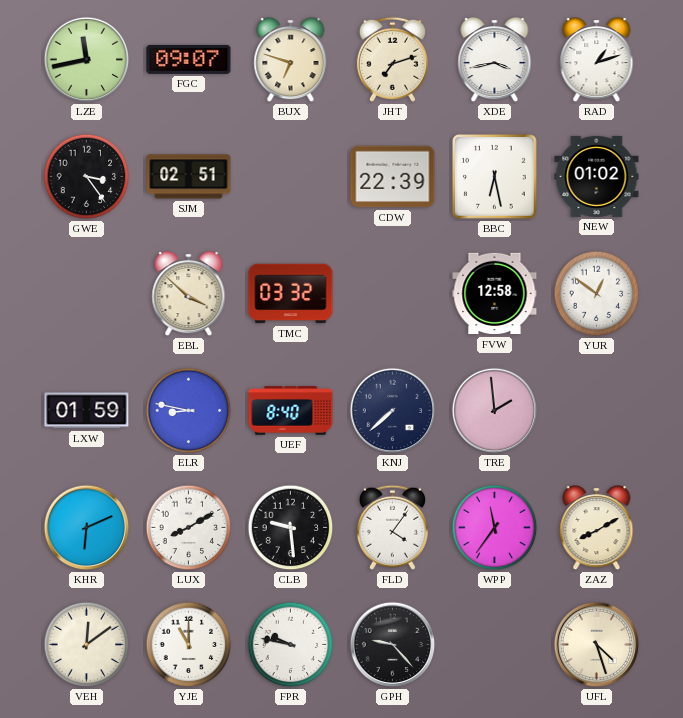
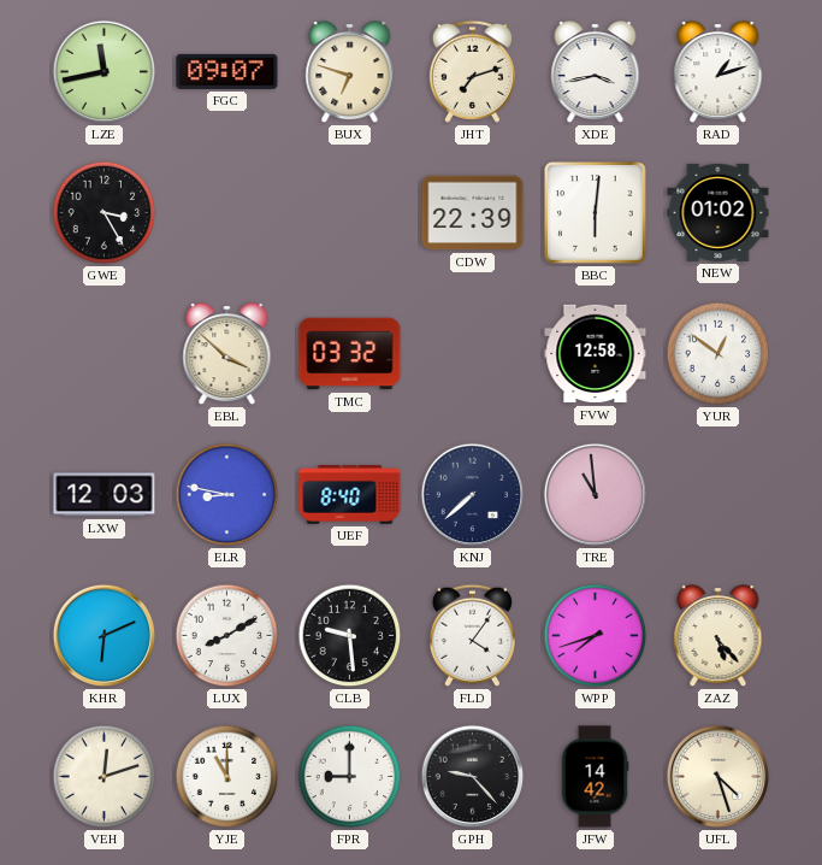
GWE: 3:24 -> 3:25 (105, 213)
SJM: 02:51 -> none (189, 177)
BBC: 6:28 -> 6:01 (596, 213)
LXW: 01:59 -> 12:03 (105, 495)
TRE: 1:59 -> 10:59 (596, 495)
WPP: 11:36 -> 7:42 (596, 636)
ZAZ: 8:10 -> 5:23 (718, 637)
VEH: 12:09 -> 12:12 (105, 777)
FPR: 9:47 -> 9:00 (350, 777)
JFW: none -> 14:42 (595, 777)
